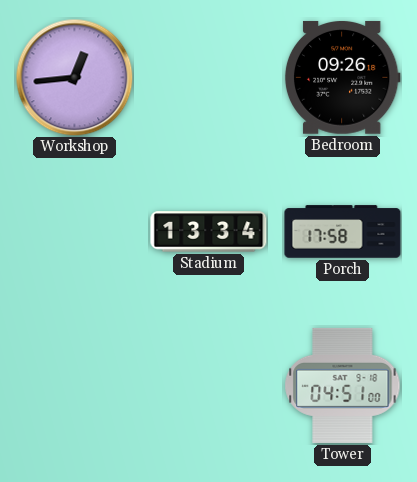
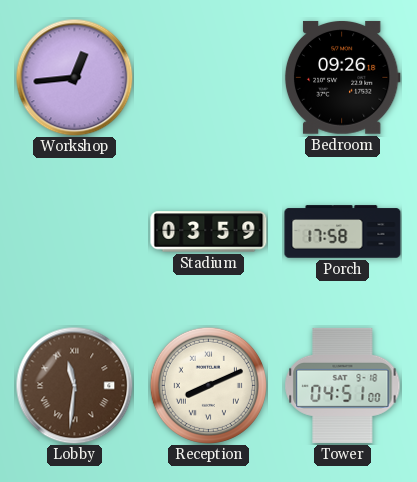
Stadium: 13:34 -> 03:59 (209, 232)
Lobby: none -> 11:31 (74, 385)
Reception: none -> 8:11 (208, 385)
